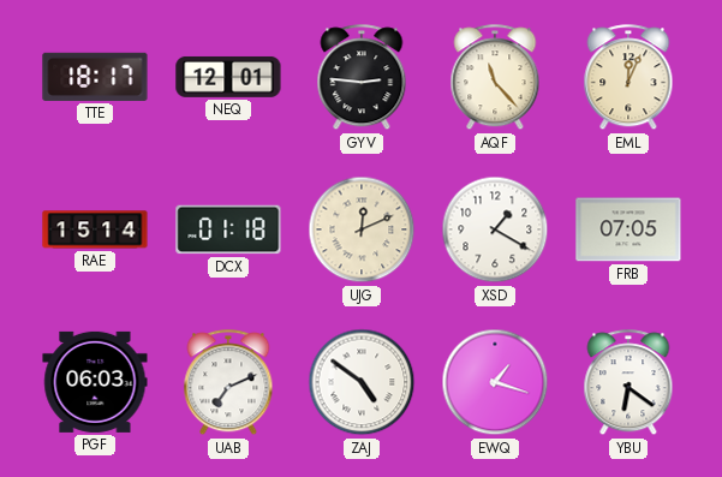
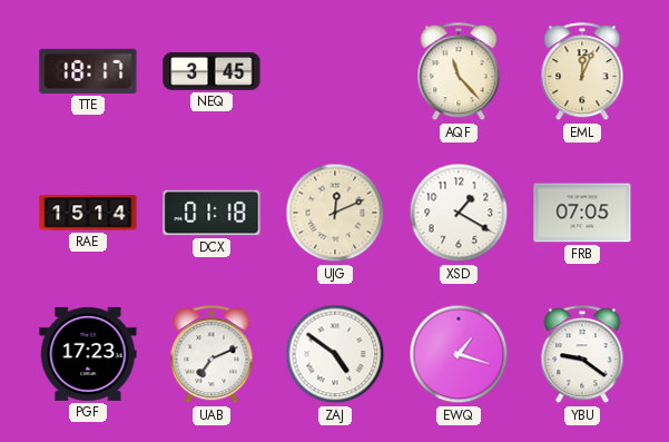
NEQ: 12:01 -> 3:45 (211, 71)
GYV: 2:46 -> none (362, 78)
PGF: 06:03 -> 17:23 (88, 354)
YBU: 6:21 -> 9:21 (582, 355)
